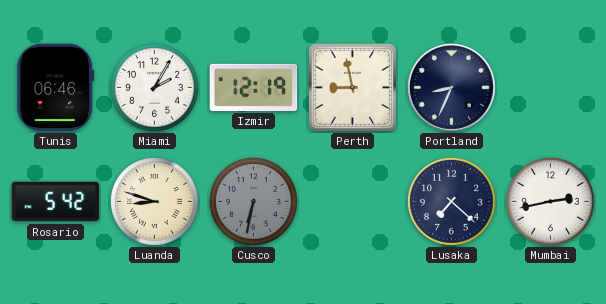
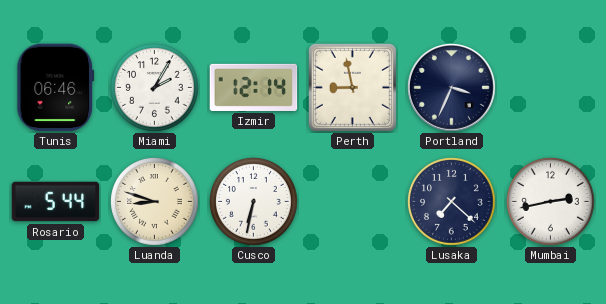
Izmir: 12:19 -> 12:14 (254, 87)
Portland: 8:34 -> 3:34 (452, 88)
Rosario: 5:42 -> 5:44 (56, 202)
Cusco dial: grey -> white (254, 202)
